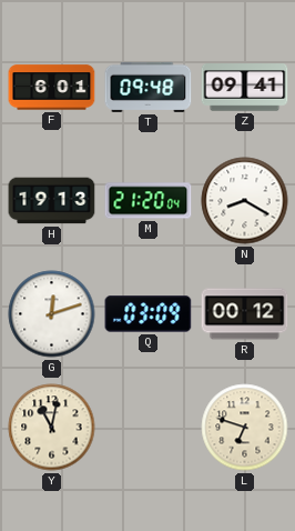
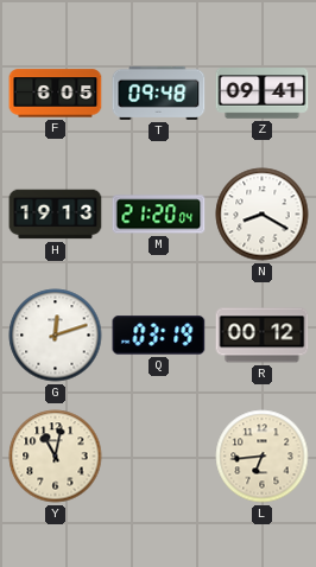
F: 6:01 -> 6:05 (56, 94)
Q: 03:09 -> 03:19 (159, 336)
L: 6:48 -> 6:44 (263, 457)
